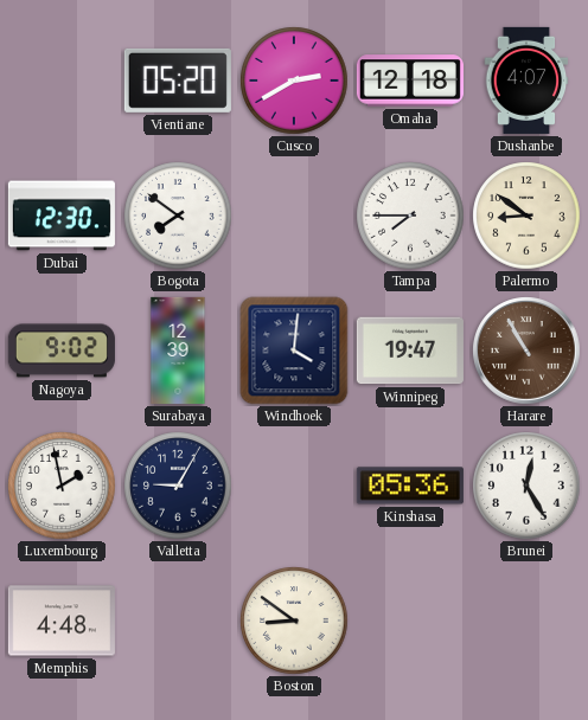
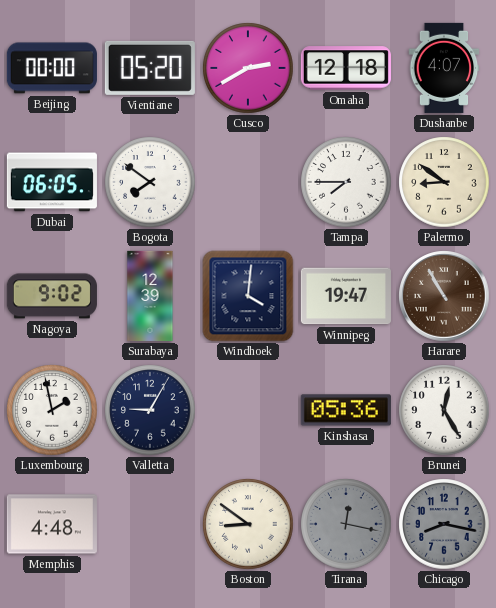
Beijing: none -> 00:00 (52, 68)
Dubai: 12:30 -> 06:05 (52, 182)
Tirana: none -> 12:17 (346, 524)
Chicago: none -> 8:17 (444, 524)
